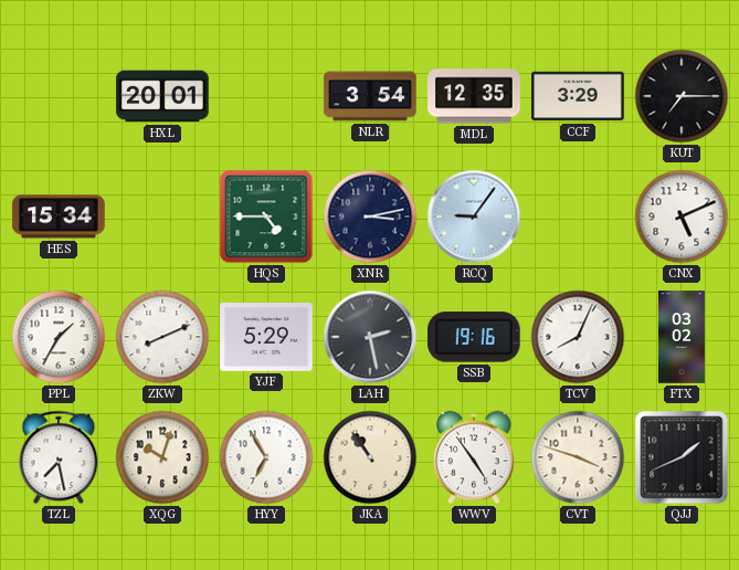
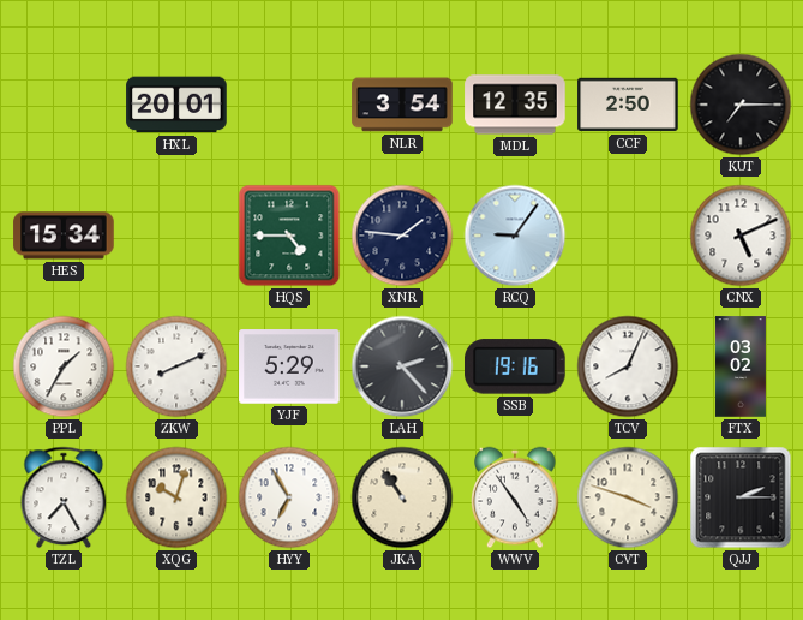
CCF: 3:29 -> 2:50 (628, 105)
XNR: 3:13 -> 1:46 (402, 236)
LAH: 2:28 -> 2:23 (402, 366)
TZL: 7:28 -> 7:25 (64, 497)
QJJ: 1:41 -> 2:15 (741, 497)
